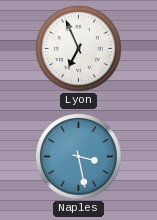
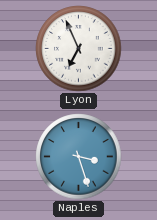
Naples: 3:28 -> 3:27 (79, 157)
